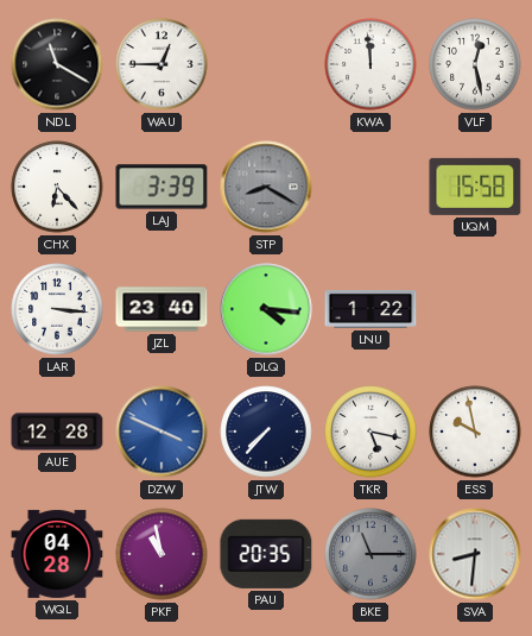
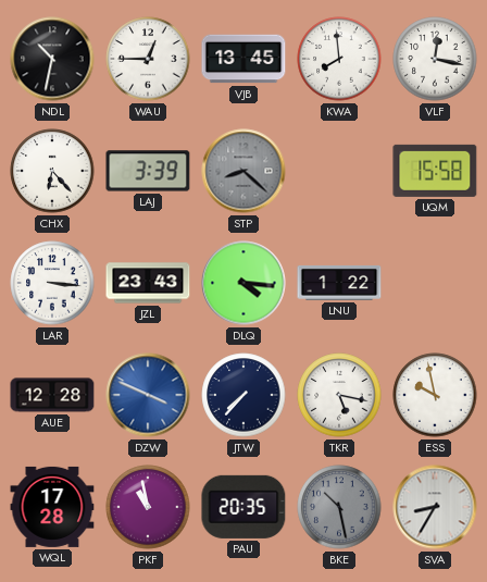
NDL: 11:20 -> 10:32 (52, 59)
VJB: none -> 13:45 (243, 59)
KWA: 11:59 -> 7:59 (339, 59)
VLF: 12:28 -> 12:17 (435, 59)
STP: 8:20 -> 8:22 (243, 171)
JZL: 23:40 -> 23:43 (148, 283)
WQL: 04:28 -> 17:28 (52, 507)
BKE: 11:15 -> 10:28 (339, 507)
SVA: 8:31 -> 8:35 (435, 507)
